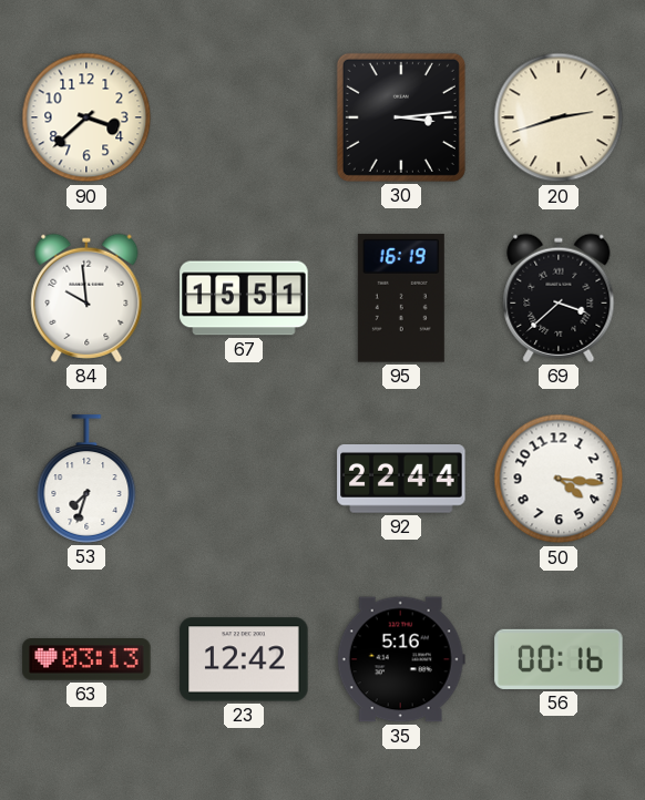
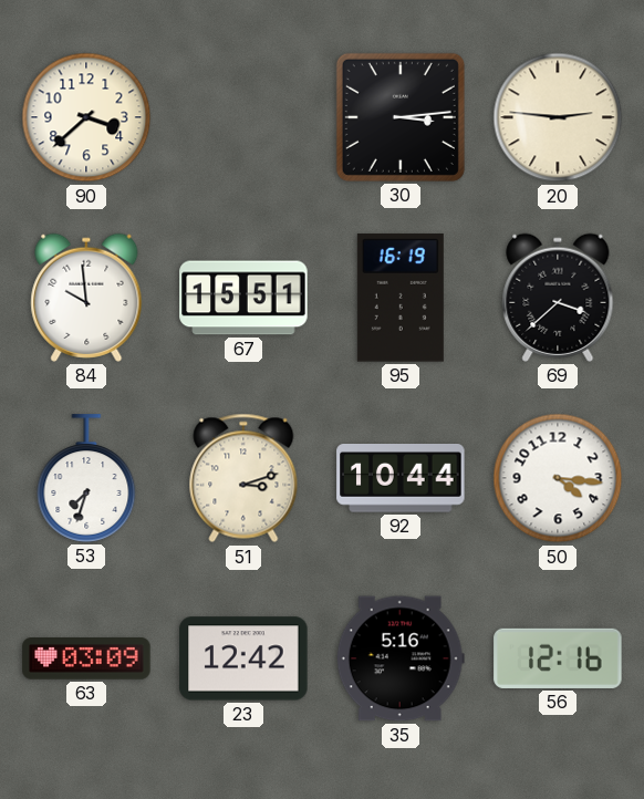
20: 2:42 -> 2:46 (558, 117)
51: none -> 3:12 (243, 478)
92: 22:44 -> 10:44 (401, 478)
63: 03:13 -> 03:09 (86, 658)
56: 00:16 -> 12:16 (558, 658)
